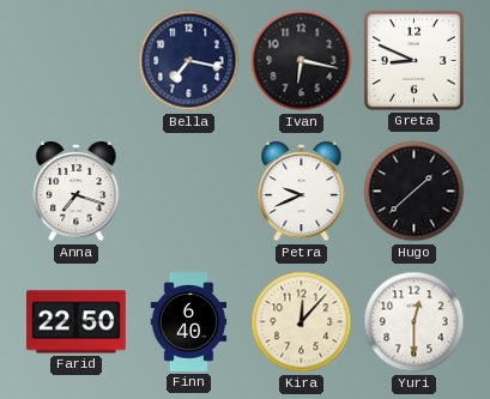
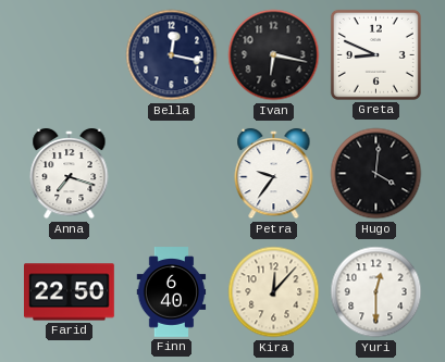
Bella: 7:17 -> 12:17 (172, 55)
Petra: 9:41 -> 9:36 (274, 174)
Hugo: 1:38 -> 4:01 (376, 174)
